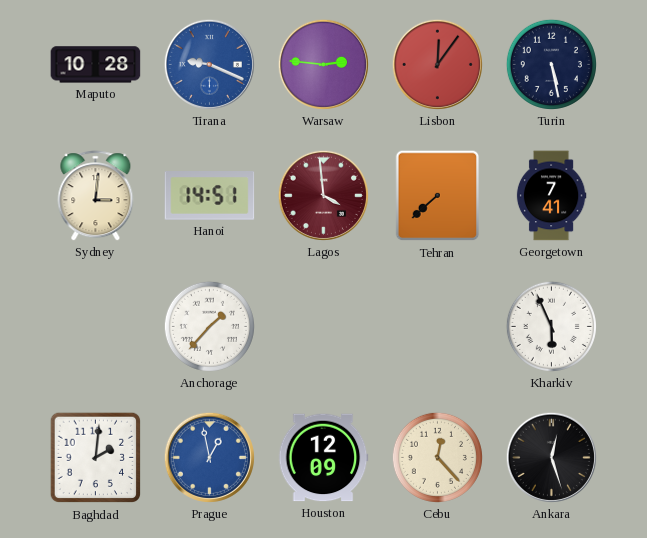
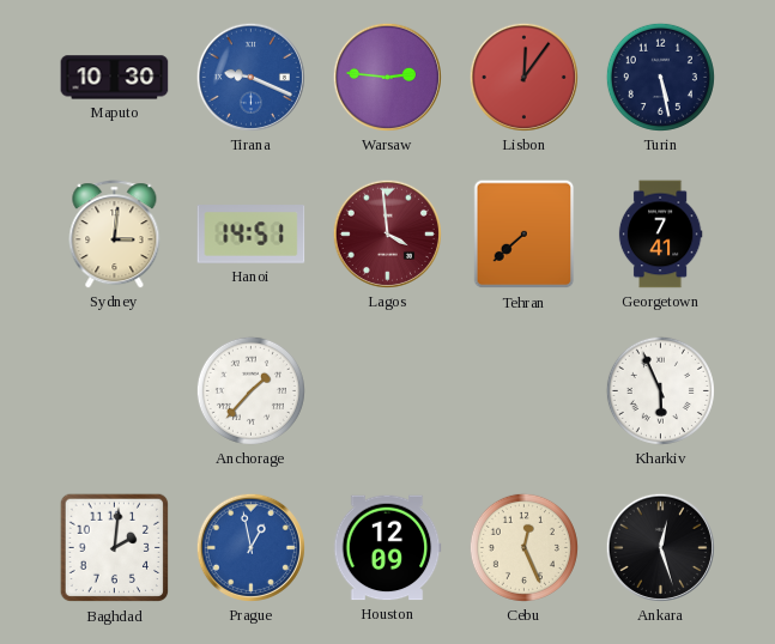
Maputo: 10:28 -> 10:30 (115, 78)
Cebu: 12:23 -> 12:26 (523, 547)
